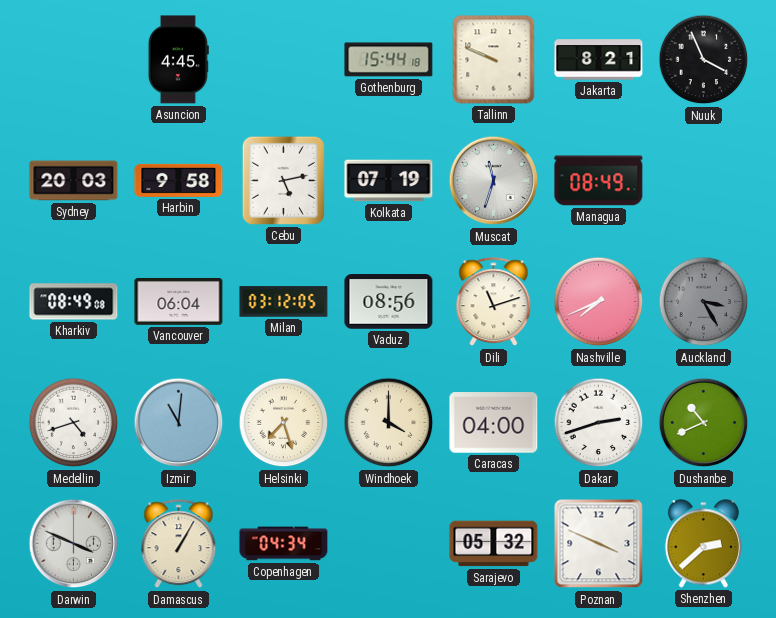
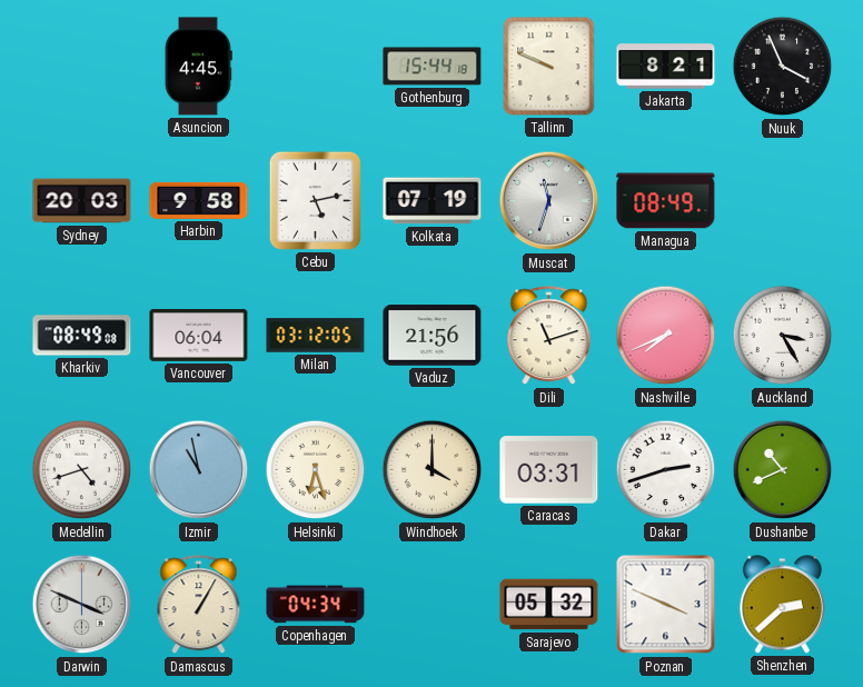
Vaduz: 08:56 -> 21:56 (433, 336)
Auckland dial: grey -> white (783, 336)
Izmir: 11:01 -> 10:58 (199, 470)
Helsinki: 7:27 -> 6:27 (316, 470)
Caracas: 04:00 -> 03:31 (549, 470)
